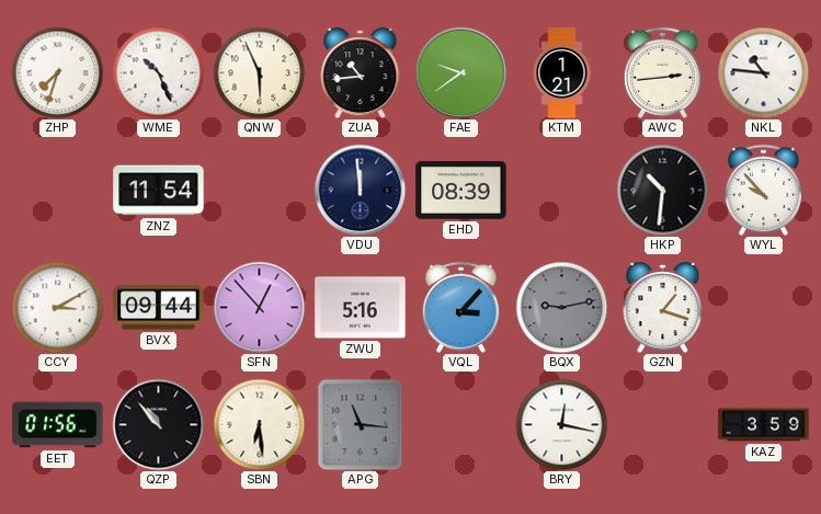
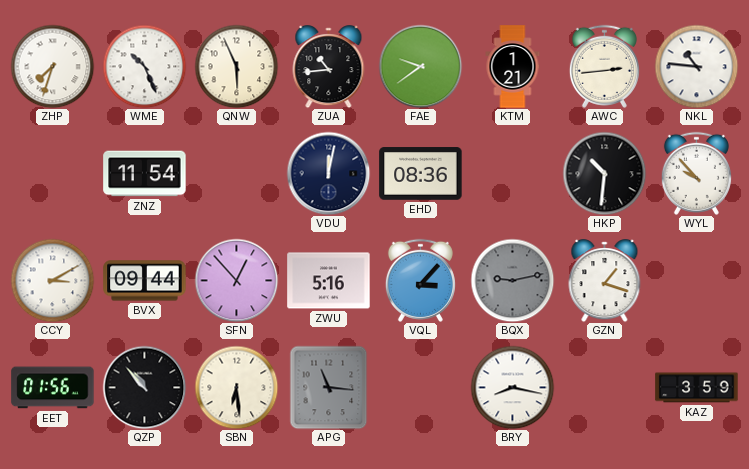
VDU: 11:59 -> 12:02 (328, 173)
EHD: 08:39 -> 08:36 (421, 174)
BRY: 12:17 -> 8:17 (512, 387)
